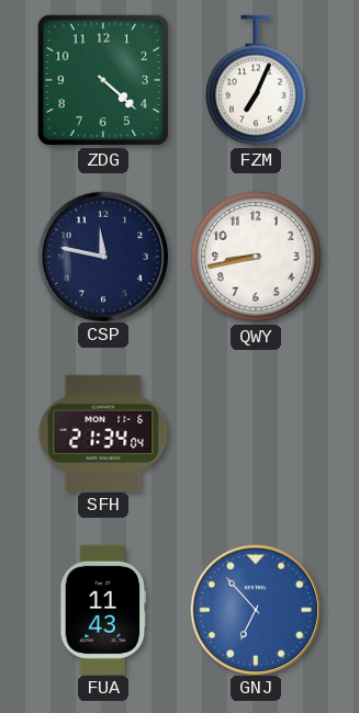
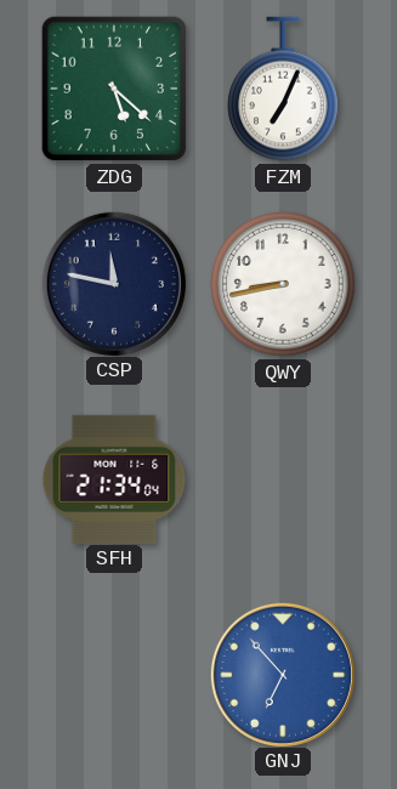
ZDG: 4:22 -> 5:22 (114, 89)
FUA: 11:43 -> none (103, 609)
